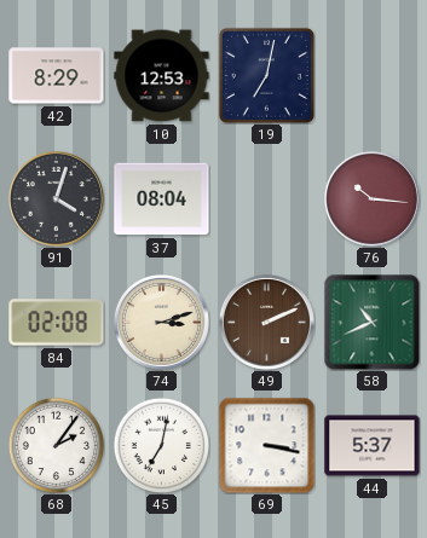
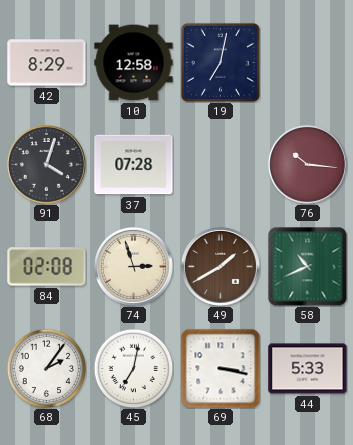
10: 12:53 -> 12:58 (134, 63)
37: 08:04 -> 07:28 (134, 165)
74: 3:12 -> 2:57 (133, 266)
49: 2:11 -> 1:40 (220, 266)
44: 5:37 -> 5:33 (308, 369)
